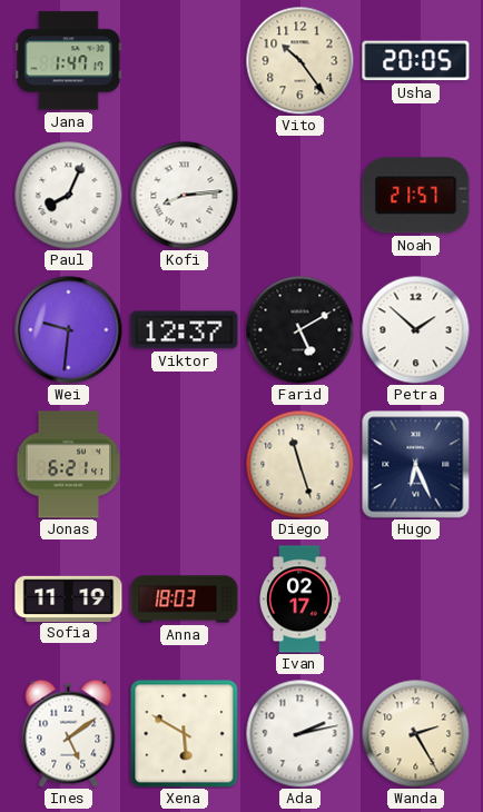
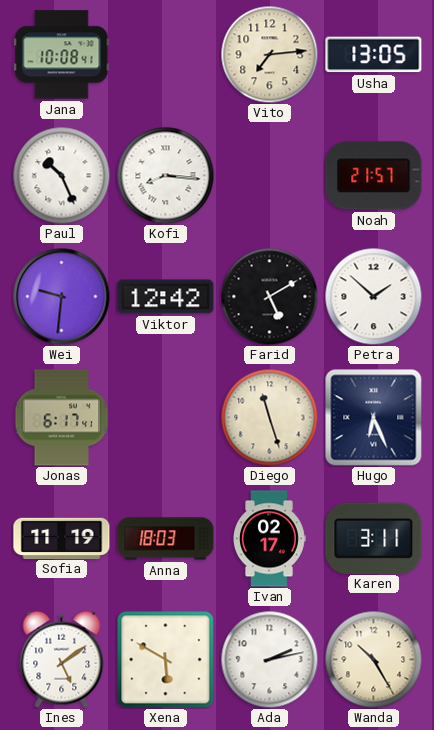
Jana: 1:47 -> 10:08 (62, 55)
Vito: 10:24 -> 7:14 (269, 54)
Usha: 20:05 -> 13:05 (374, 55)
Paul: 8:04 -> 10:26 (61, 175)
Kofi: 8:14 -> 8:16 (165, 175)
Viktor: 12:37 -> 12:42 (166, 297)
Jonas: 6:21 -> 6:17 (62, 418)
Karen: none -> 3:11 (374, 538)
Wanda: 2:25 -> 10:25 (373, 659)
